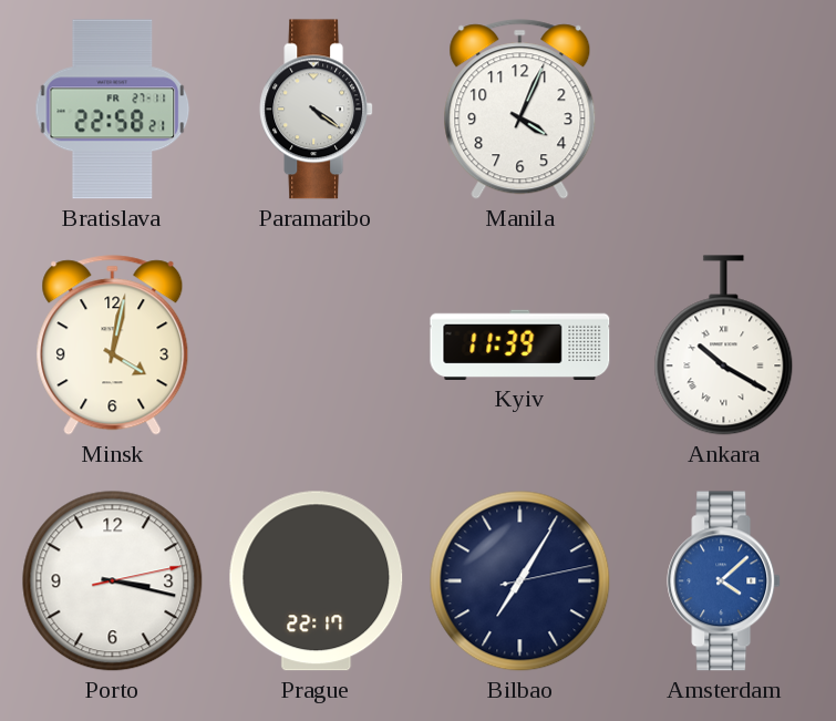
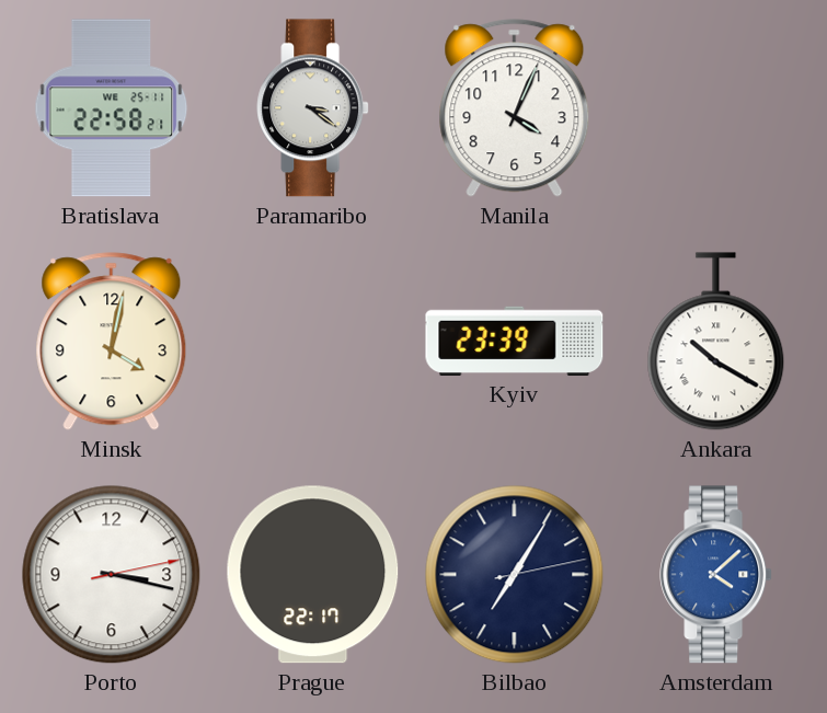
Bratislava date: FR 27-11 -> WE 25-11 (112, 108)
Paramaribo: 4:21 -> 3:21 (313, 108)
Kyiv: 11:39 -> 23:39 (515, 341)
